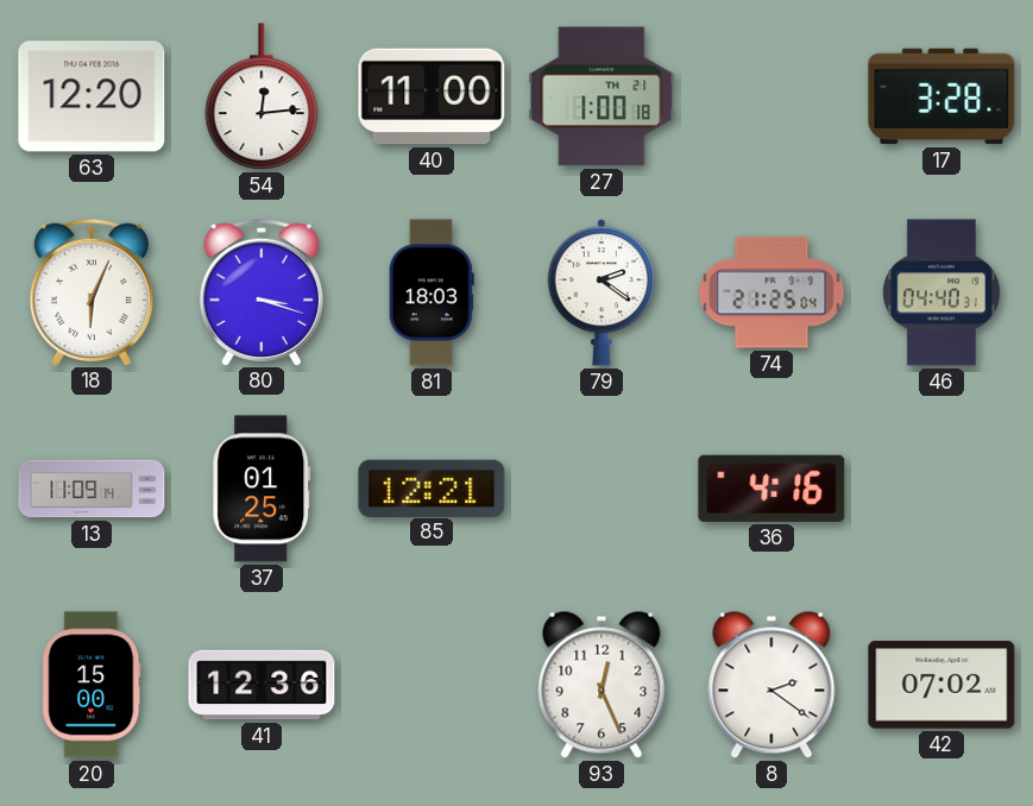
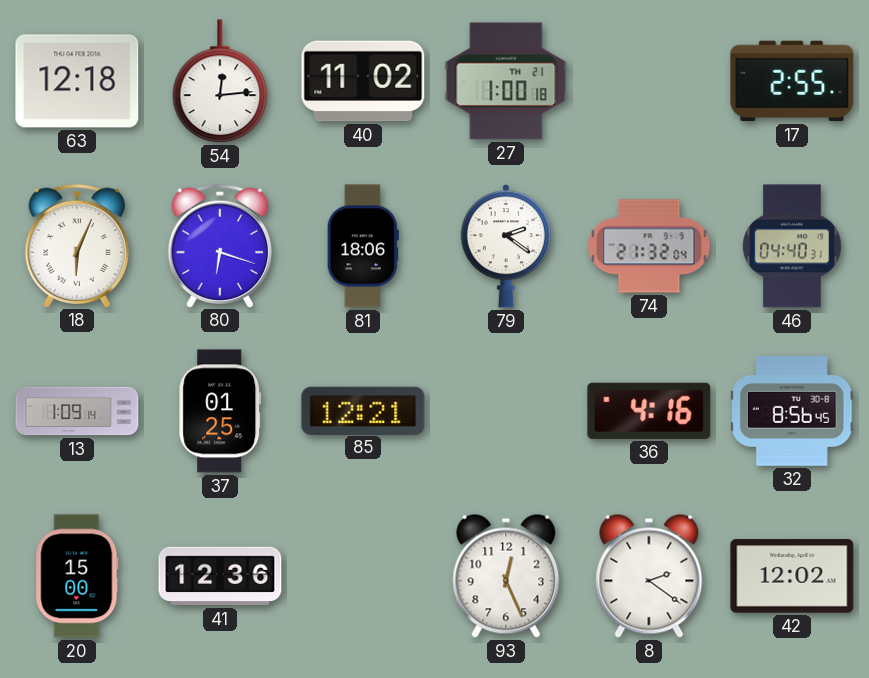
63: 12:20 -> 12:18 (77, 81)
40: 11:00 -> 11:02 (363, 81)
17: 3:28 -> 2:55 (792, 81)
80: 3:18 -> 6:18 (219, 245)
81: 18:03 -> 18:06 (363, 246)
74: 21:25 -> 21:32 (649, 246)
13: 11:09 -> 1:09 (77, 411)
32: none -> 8:56 (792, 411)
42: 07:02 -> 12:02 (792, 576)
